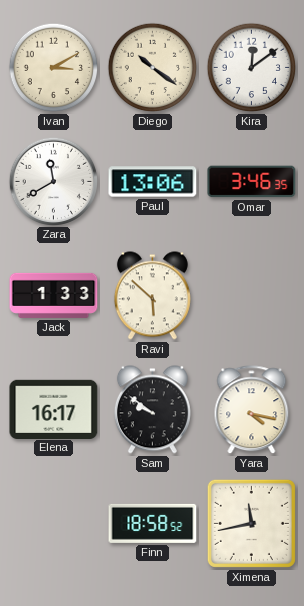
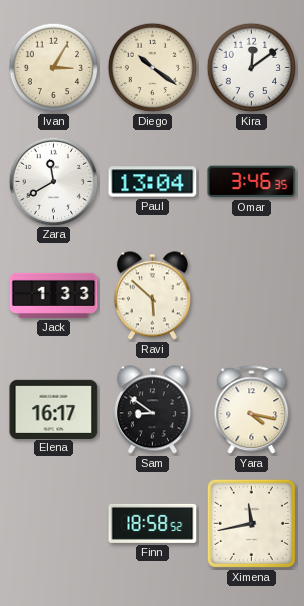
Ivan: 3:10 -> 3:05 (54, 68)
Paul: 13:06 -> 13:04 (153, 182)
Sam: 9:51 -> 8:51 (152, 410)
